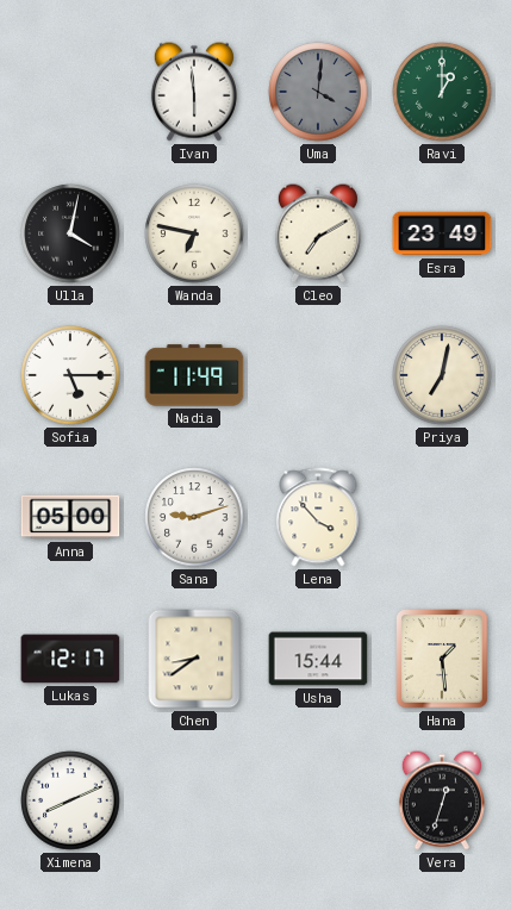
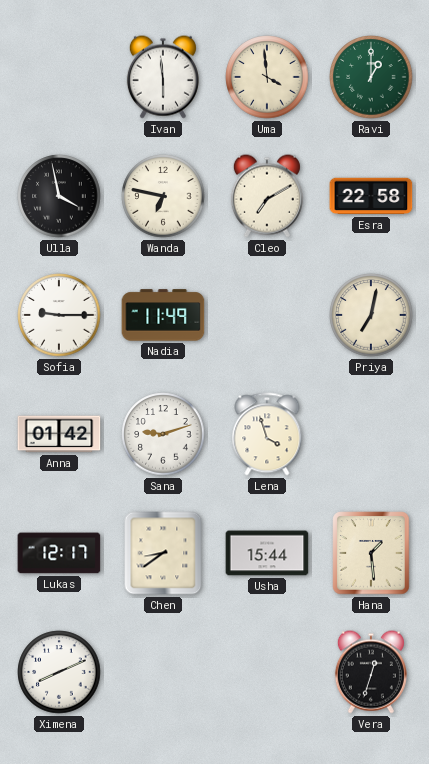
Uma: 4:01 -> 3:59 (267, 77)
Uma dial: grey -> cream (267, 77)
Ulla: 4:02 -> 3:58 (59, 196)
Esra: 23:49 -> 22:58 (371, 196)
Sofia: 5:15 -> 9:15 (59, 315)
Anna: 05:00 -> 01:42 (59, 434)
Lena: 3:53 -> 3:57 (267, 434)
